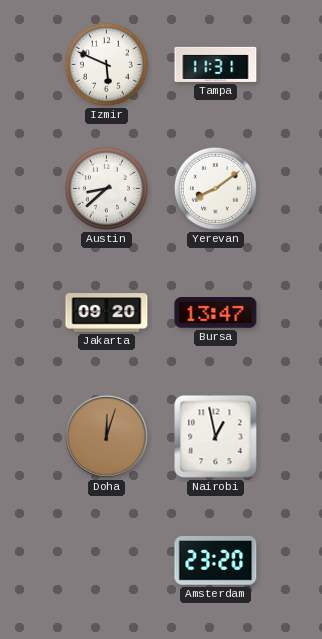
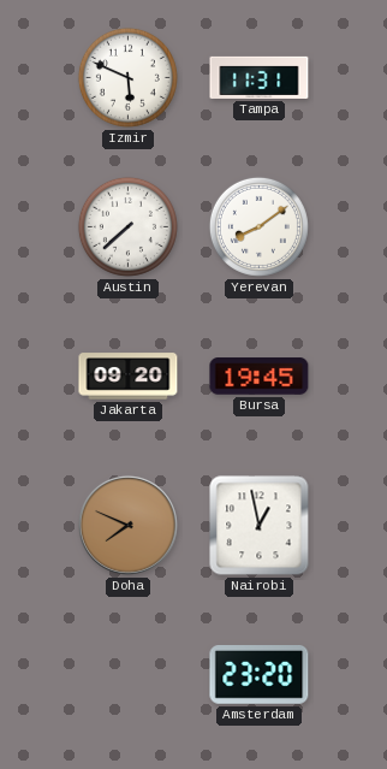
Austin: 8:38 -> 7:38 (127, 226)
Bursa: 13:47 -> 19:45 (260, 377)
Doha: 12:03 -> 7:49 (129, 526)
